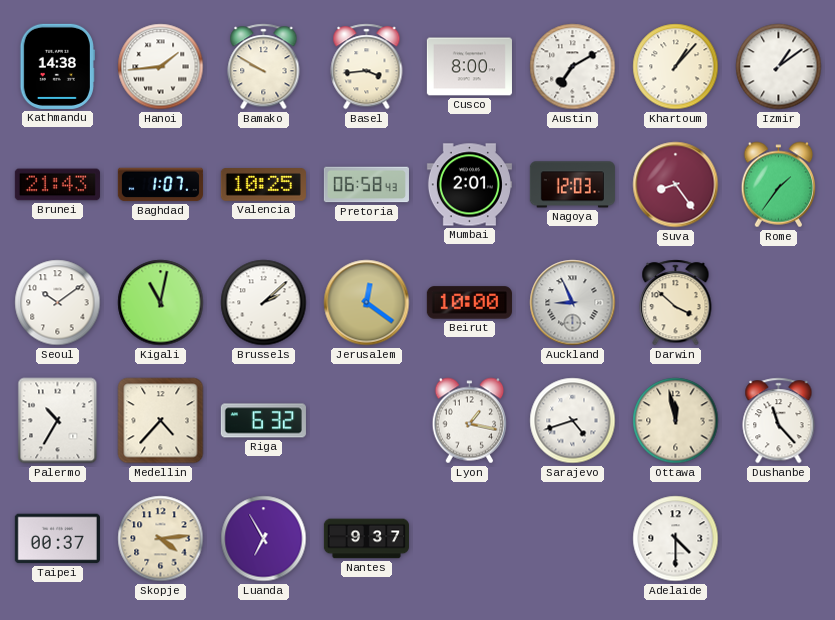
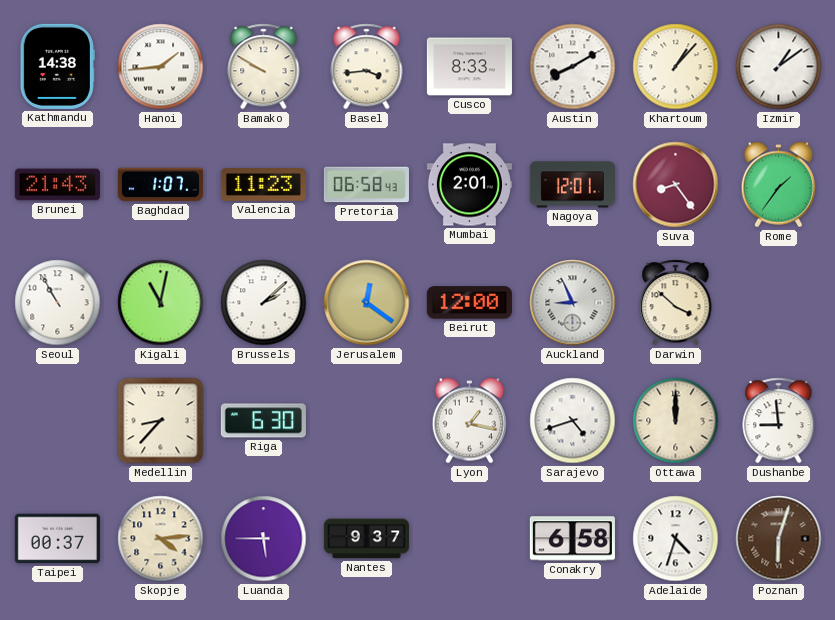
Cusco: 8:00 -> 8:33 (469, 67)
Austin: 7:10 -> 8:10 (573, 67)
Valencia: 10:25 -> 11:23 (263, 185)
Nagoya: 12:03 -> 12:01 (572, 185)
Seoul: 10:09 -> 10:55 (58, 303)
Beirut: 10:00 -> 12:00 (469, 303)
Palermo: 10:35 -> none (58, 421)
Medellin: 4:37 -> 8:37 (161, 421)
Riga: 6:32 -> 6:30 (263, 421)
Ottawa: 11:58 -> 12:00 (676, 421)
Dushanbe: 11:23 -> 8:59 (779, 421)
Luanda: 6:55 -> 5:45 (264, 539)
Conakry: none -> 6:58 (572, 539)
Adelaide: 4:30 -> 4:33 (676, 539)
Poznan: none -> 6:03 (779, 539)
